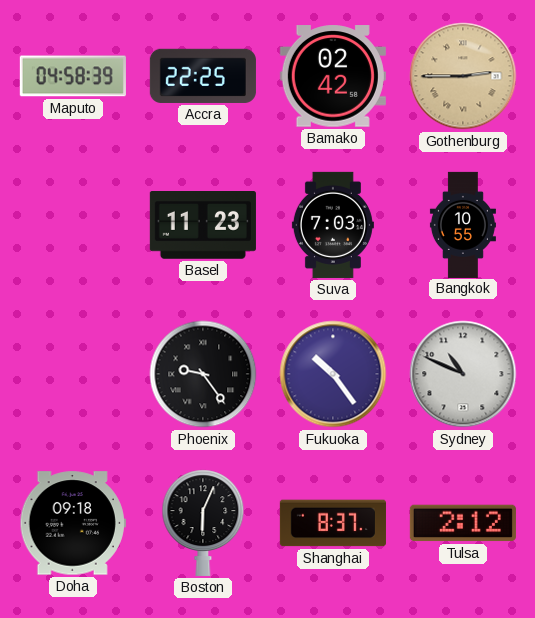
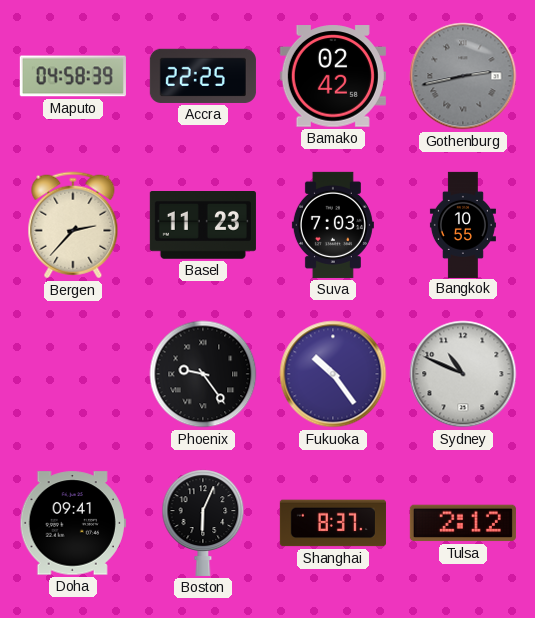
Gothenburg: 2:45 -> 2:43 (463, 76)
Gothenburg dial: champagne -> grey (463, 76)
Bergen: none -> 2:37 (73, 225)
Doha: 09:18 -> 09:41 (73, 523)
